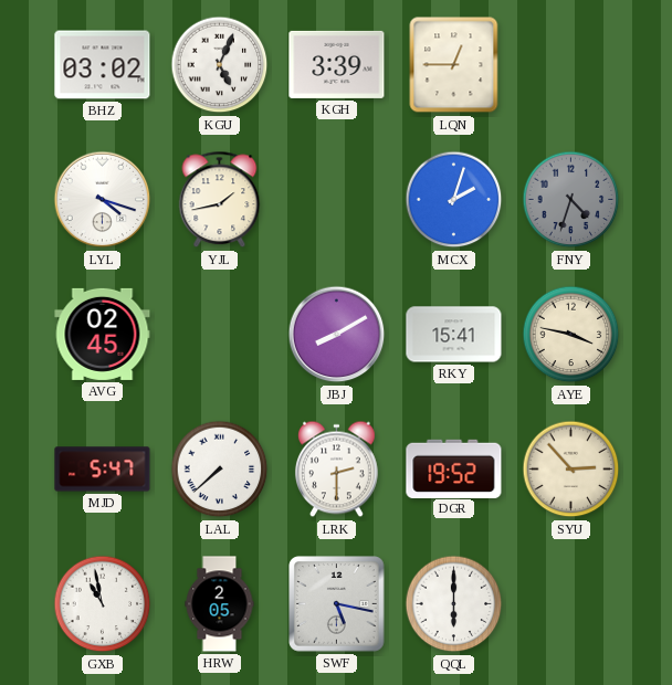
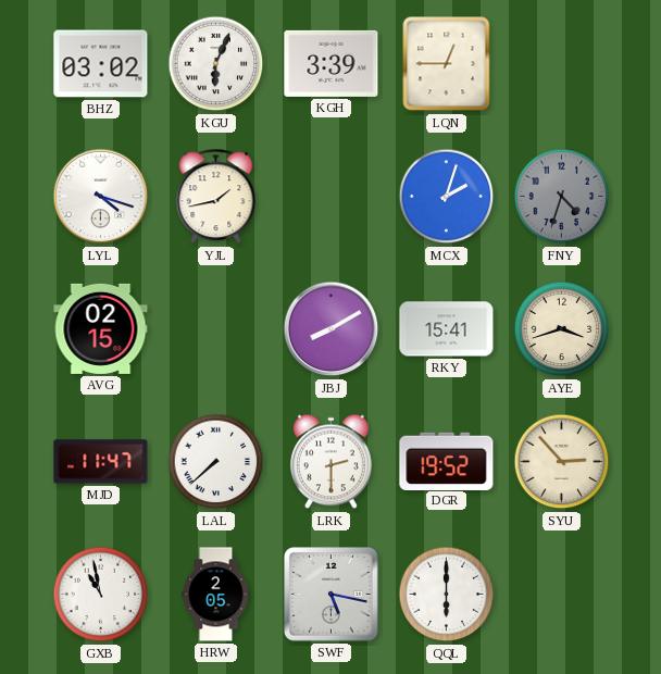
KGU: 5:04 -> 6:04 (216, 64)
AVG: 02:45 -> 02:15 (101, 328)
AYE: 3:47 -> 3:42 (562, 329)
MJD: 5:47 -> 11:47 (101, 462)
